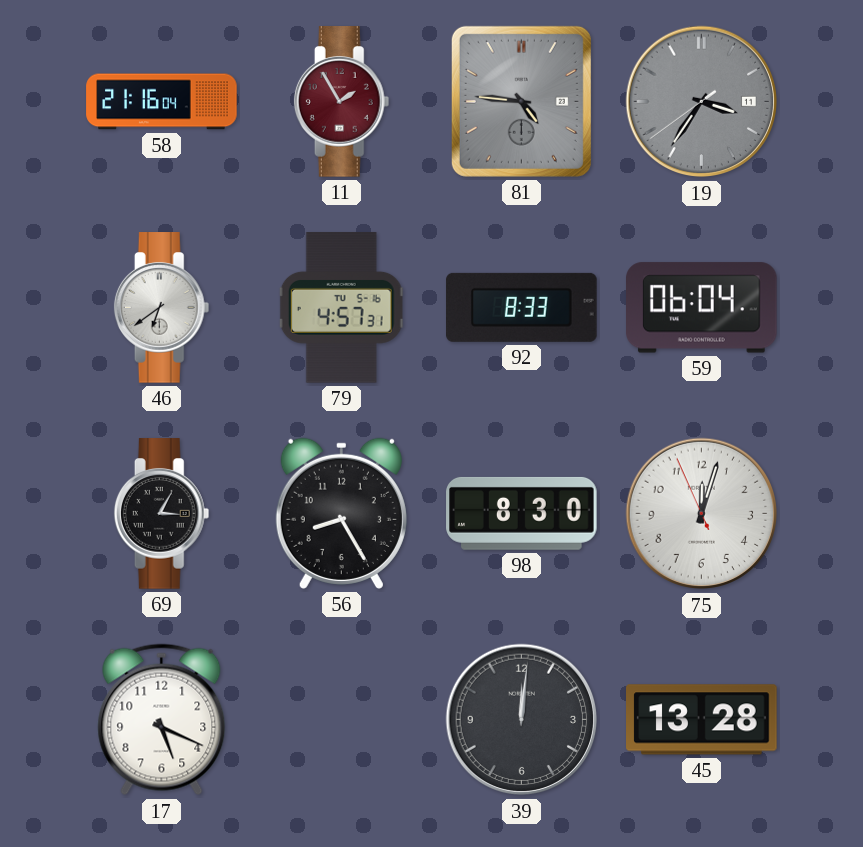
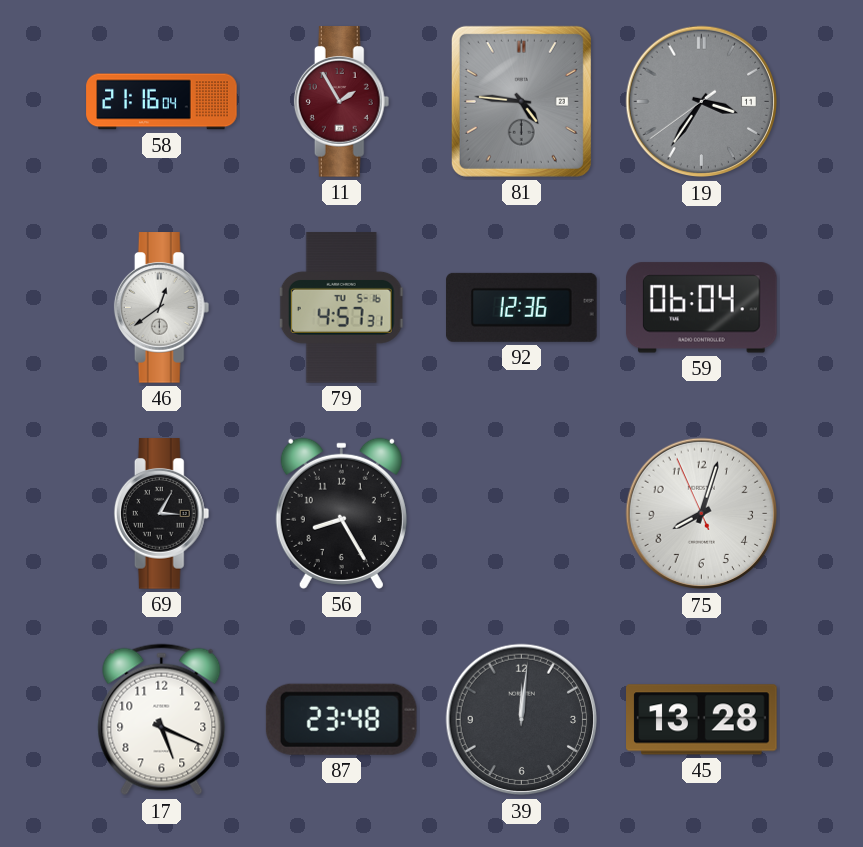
46: 6:39 -> 12:39 (162, 308)
92: 8:33 -> 12:36 (522, 307)
98: 8:30 -> none (522, 513)
75: 12:02 -> 8:02 (702, 514)
87: none -> 23:48 (341, 719)
